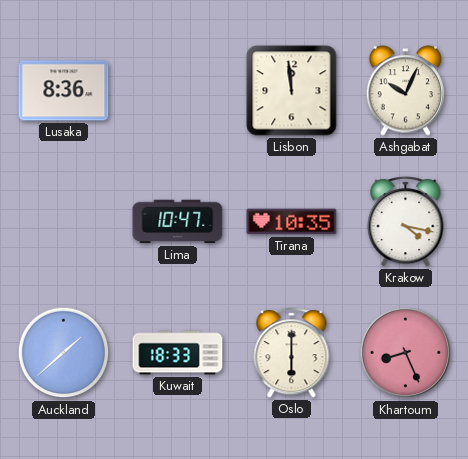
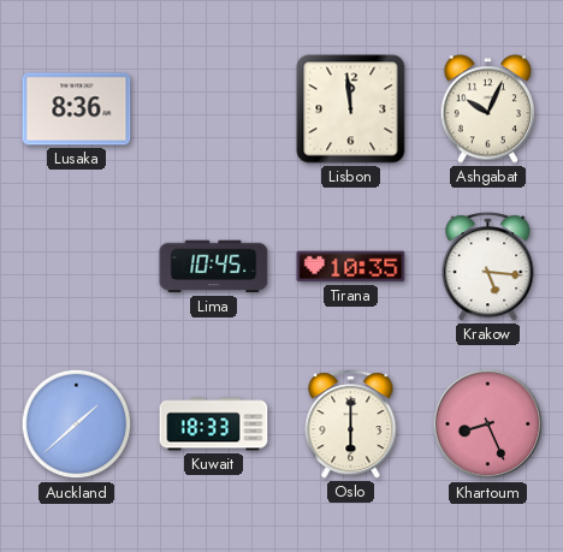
Lima: 10:47 -> 10:45 (214, 267)
Krakow: 4:17 -> 5:16 (488, 267)
